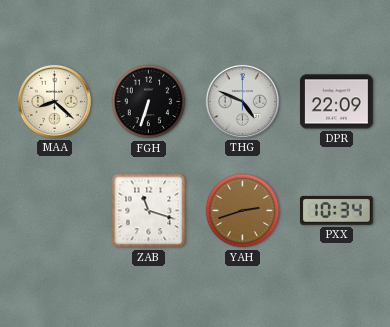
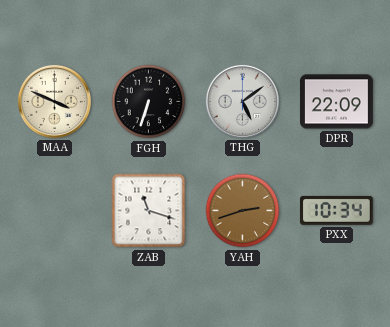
MAA: 8:22 -> 3:49 (54, 101)
THG: 4:49 -> 5:09 (242, 101)
